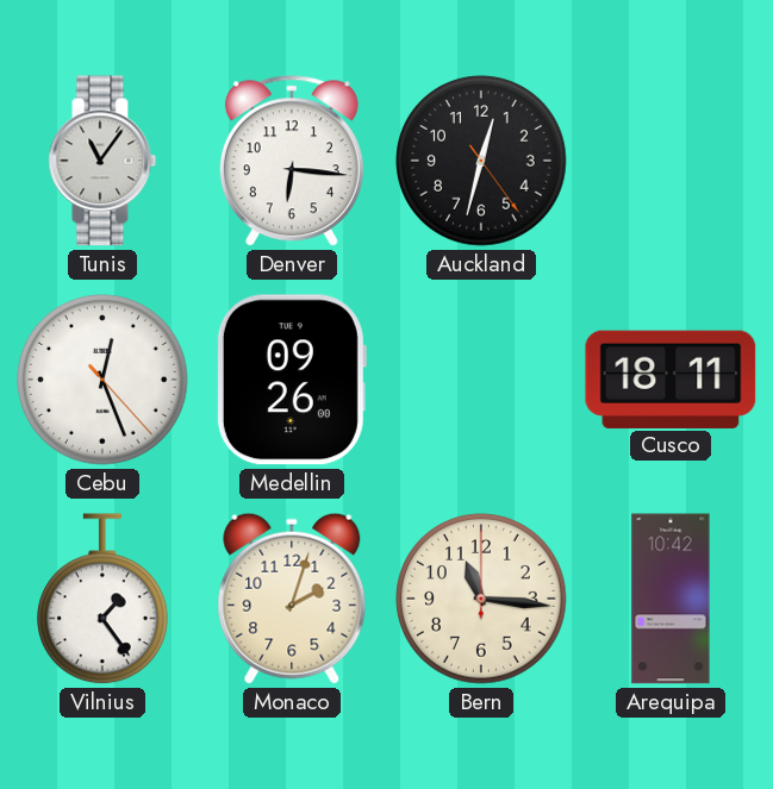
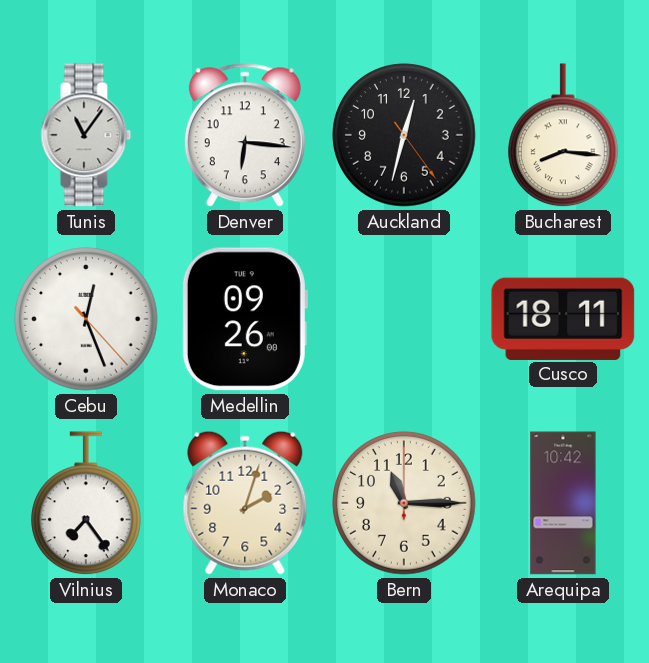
Bucharest: none -> 8:16 (564, 136)
Vilnius: 1:24 -> 7:24 (87, 504)
Bern: 11:16 -> 11:15 (404, 503)
